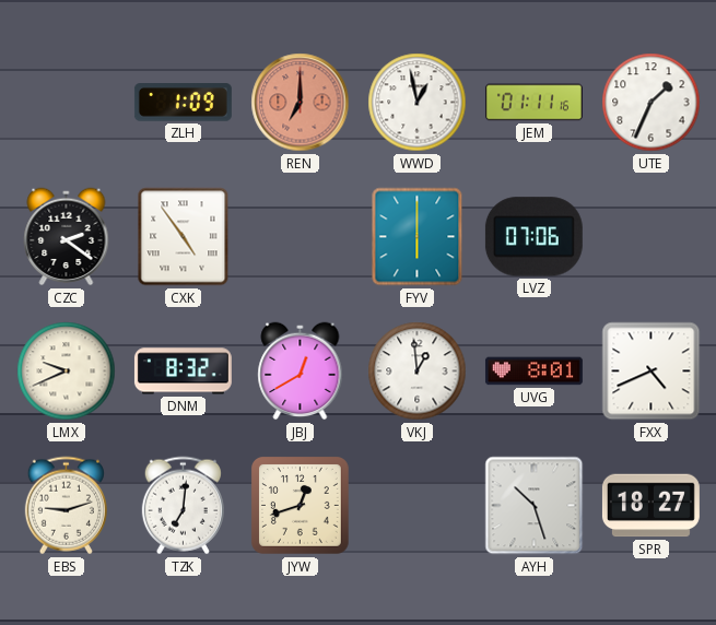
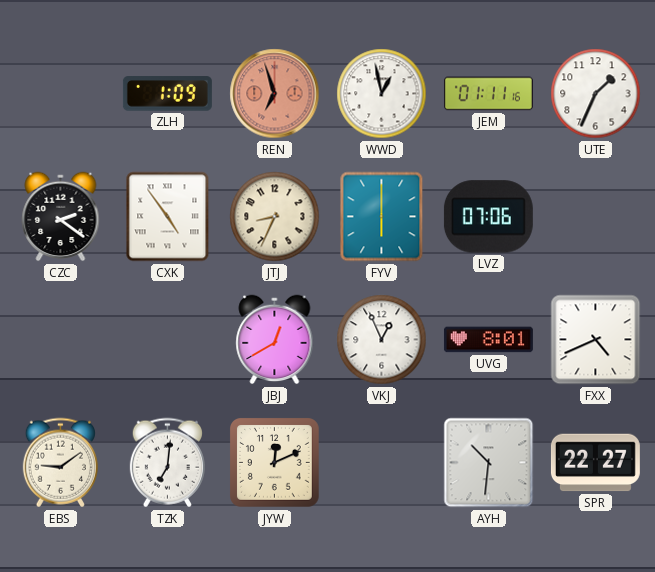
REN: 7:00 -> 6:57 (275, 94)
JTJ: none -> 8:34 (275, 217)
LMX: 9:41 -> none (67, 372)
DNM: 8:32 -> none (183, 372)
VKJ: 12:59 -> 12:56 (382, 340)
EBS: 9:12 -> 9:09 (60, 463)
JYW: 12:42 -> 12:11 (275, 463)
AYH: 10:27 -> 10:31 (489, 463)
SPR: 18:27 -> 22:27 (595, 463)
